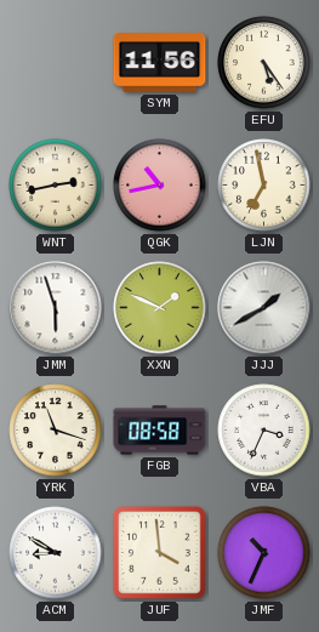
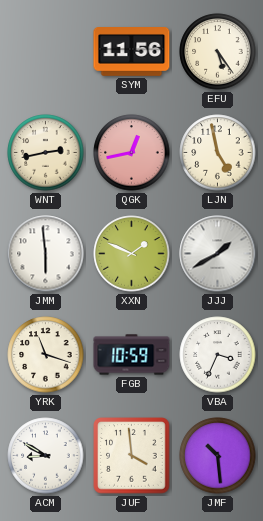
QGK: 10:43 -> 12:43 (132, 153)
LJN: 6:58 -> 4:58 (218, 153)
JMM: 5:57 -> 5:59 (46, 254)
FGB: 08:58 -> 10:59 (132, 355)
JMF: 10:34 -> 10:29 (218, 456)
